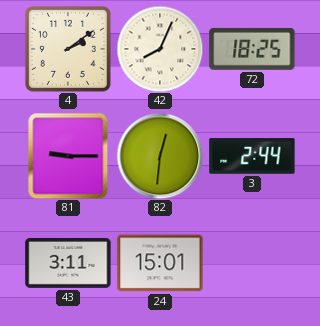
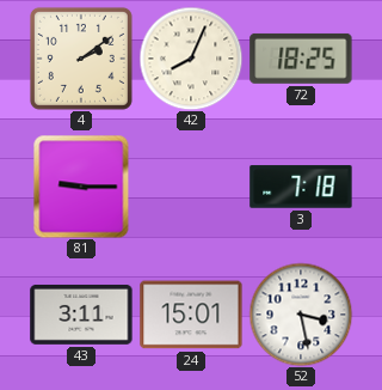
82: 12:31 -> none (160, 156)
3: 2:44 -> 7:18 (301, 187)
52: none -> 3:28 (301, 315)
